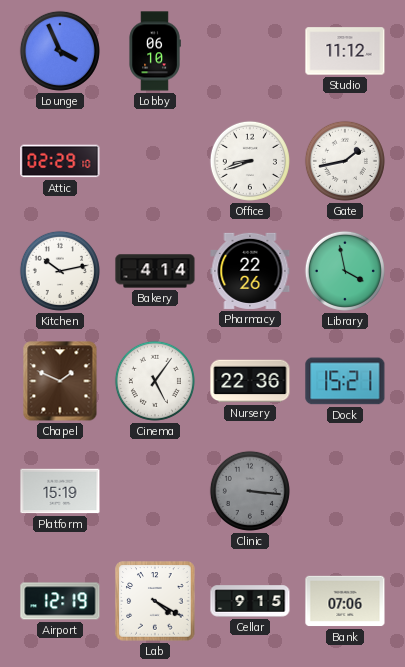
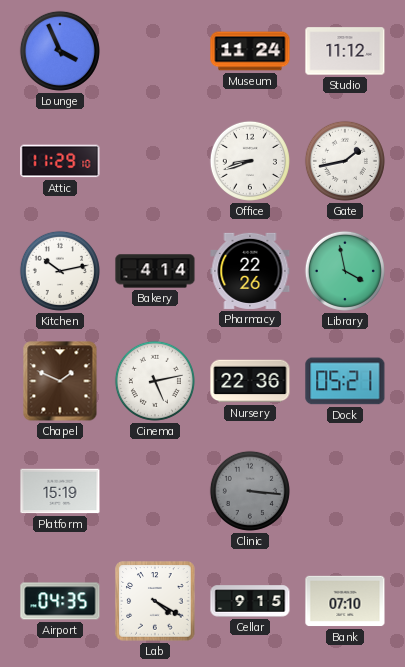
Lobby: 06:10 -> none (155, 51)
Museum: none -> 11:24 (250, 51)
Attic: 02:29 -> 11:29 (60, 161)
Cinema: 5:06 -> 5:13 (155, 381)
Dock: 15:21 -> 05:21 (345, 381)
Airport: 12:19 -> 04:35 (60, 601)
Bank: 07:06 -> 07:10 (345, 601)
